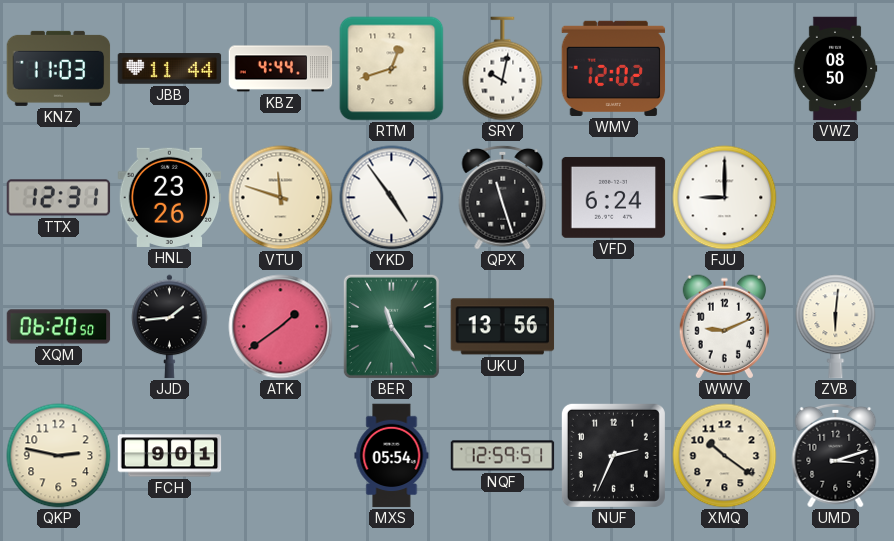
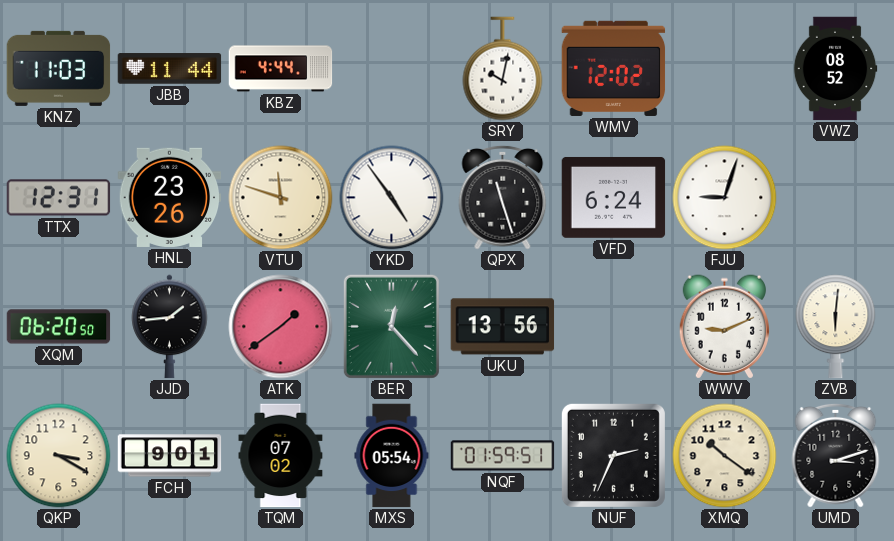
RTM: 12:42 -> none (392, 69)
VWZ: 08:50 -> 08:52 (835, 69)
FJU: 9:00 -> 9:03 (725, 198)
BER: 11:24 -> 12:23 (391, 326)
QKP: 2:47 -> 3:20 (59, 456)
TQM: none -> 07:02 (281, 456)
NQF: 12:59 -> 01:59 (503, 456)
